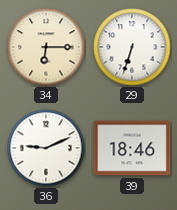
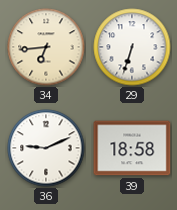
34: 6:15 -> 6:44 (46, 47)
39: 18:46 -> 18:58 (132, 148)
